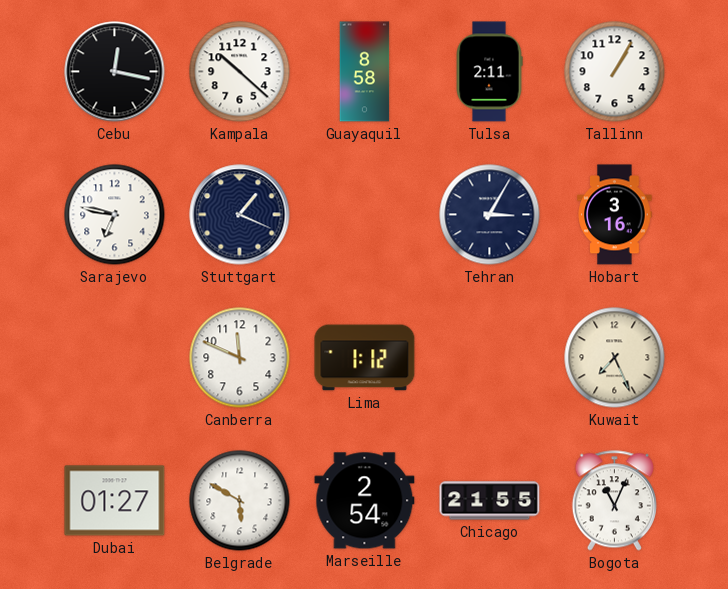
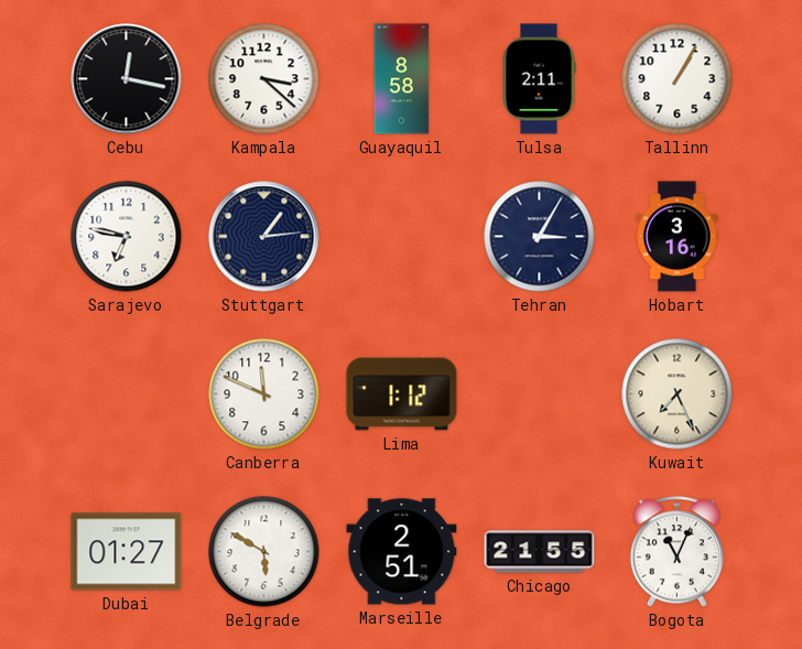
Kampala: 10:22 -> 3:22 (264, 79)
Stuttgart: 1:19 -> 1:14 (264, 237)
Marseille: 2:54 -> 2:51 (402, 552)
